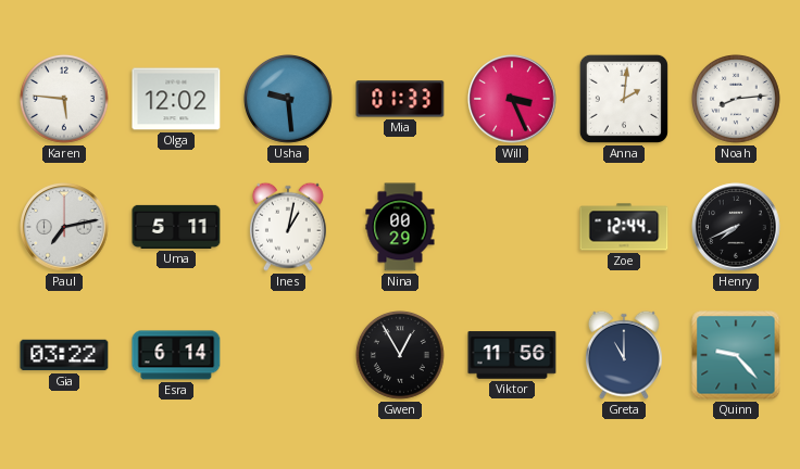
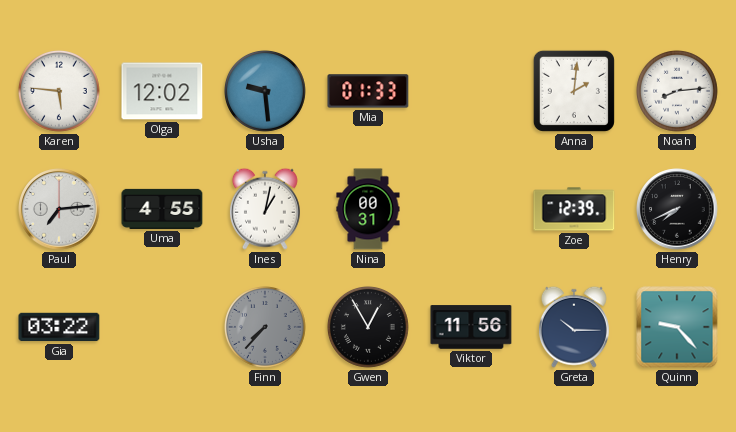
Will: 3:26 -> none (512, 99)
Paul: 7:13 -> 7:14 (59, 209)
Uma: 5:11 -> 4:55 (162, 209)
Nina: 00:29 -> 00:31 (368, 209)
Zoe: 12:44 -> 12:39 (574, 209)
Esra: 6:14 -> none (176, 355)
Finn: none -> 7:37 (265, 327)
Greta: 11:00 -> 10:15 (574, 327)
